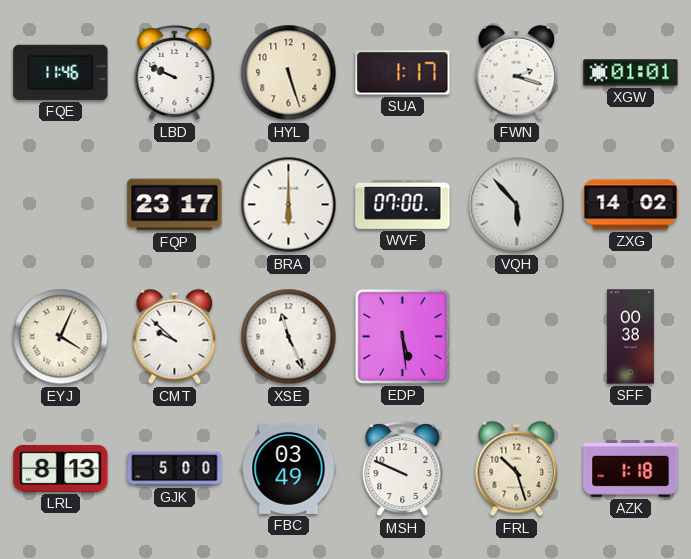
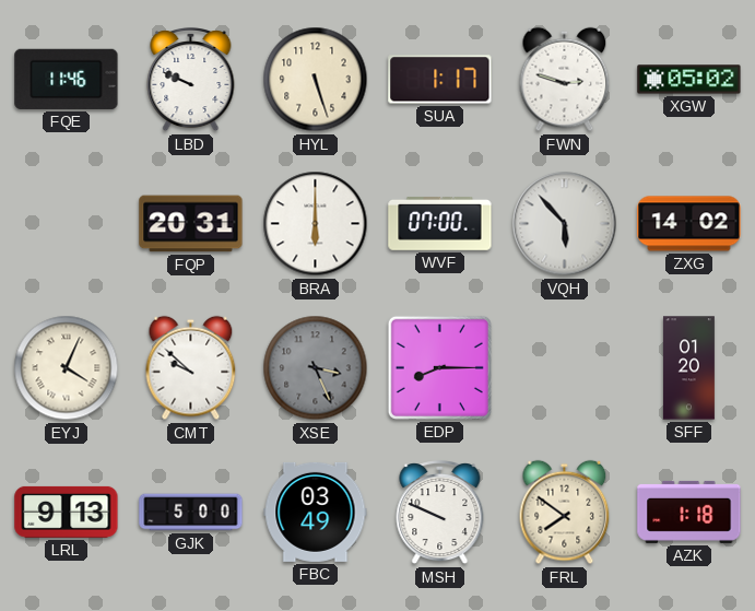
FWN: 2:18 -> 2:48 (565, 80)
XGW: 01:01 -> 05:02 (689, 80)
FQP: 23:17 -> 20:31 (191, 224)
XSE: 11:26 -> 3:26 (316, 368)
XSE dial: white -> grey (316, 368)
EDP: 5:29 -> 8:15 (439, 367)
SFF: 00:38 -> 01:20 (688, 368)
LRL: 8:13 -> 9:13 (67, 512)
FRL: 10:27 -> 7:51 (565, 513)
